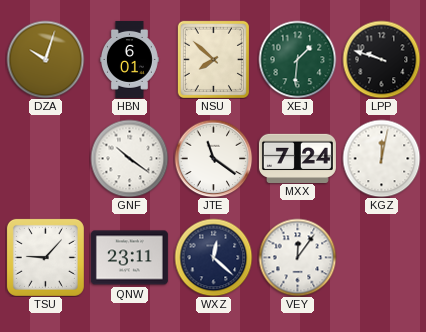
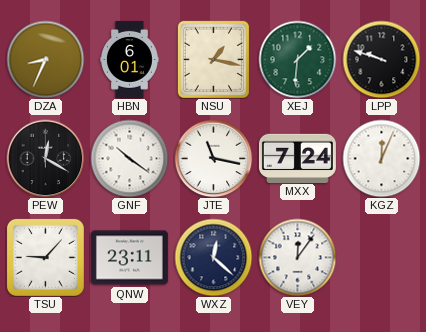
DZA: 10:03 -> 8:34 (45, 59)
NSU: 7:52 -> 1:17 (213, 59)
PEW: none -> 12:20 (45, 158)
JTE: 11:21 -> 11:17 (213, 158)
KGZ: 12:02 -> 12:04 (381, 158)
